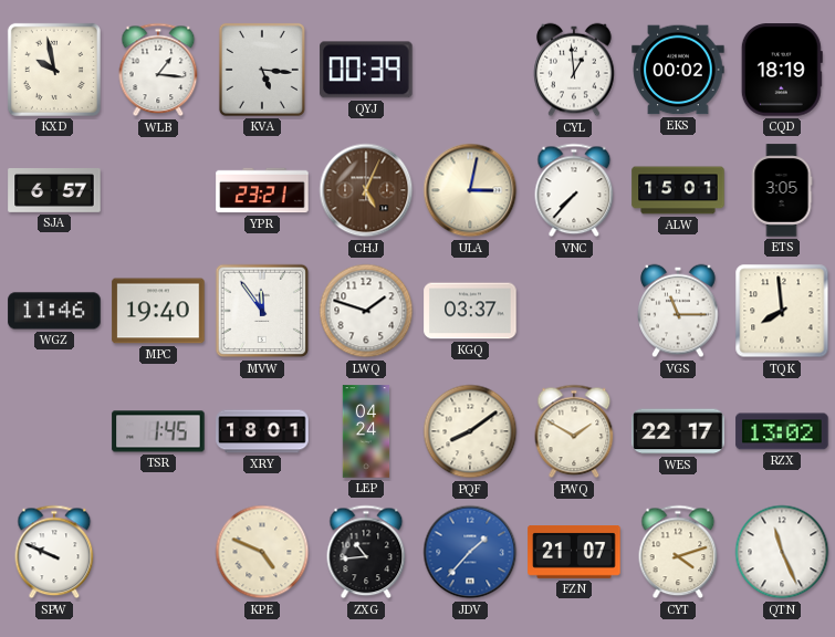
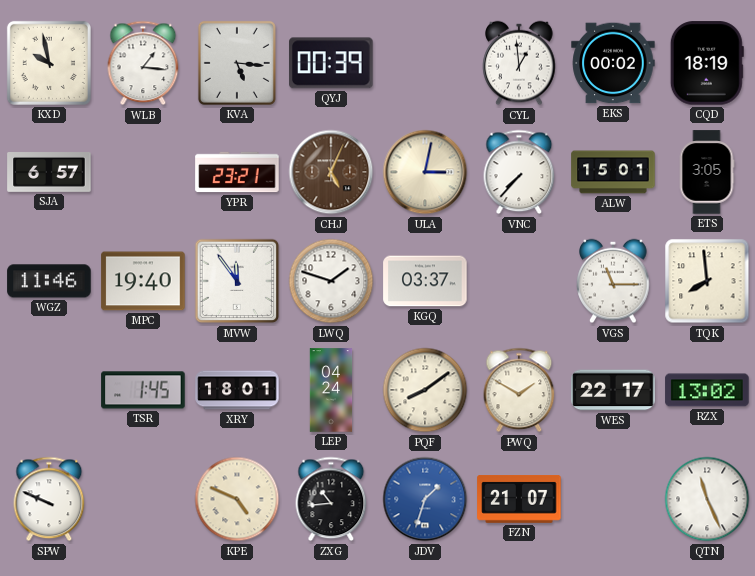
JDV: 1:37 -> 1:33 (425, 499)
CYT: 4:12 -> none (678, 552)
